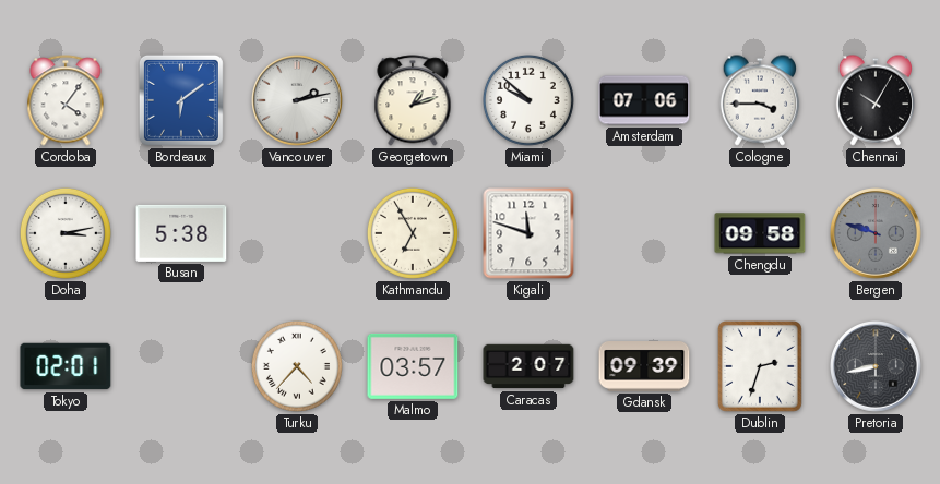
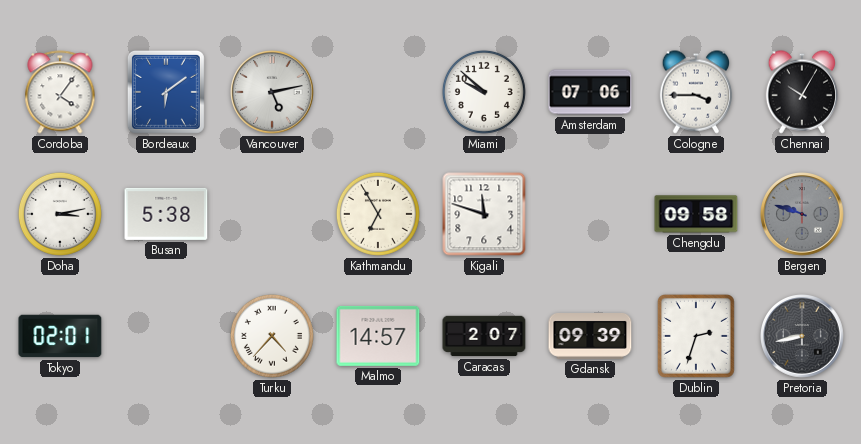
Vancouver: 2:13 -> 5:13 (272, 92)
Georgetown: 1:12 -> none (413, 100)
Malmo: 03:57 -> 14:57 (378, 336)
